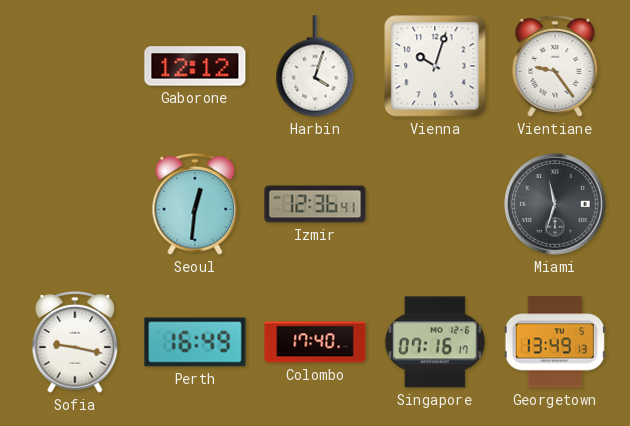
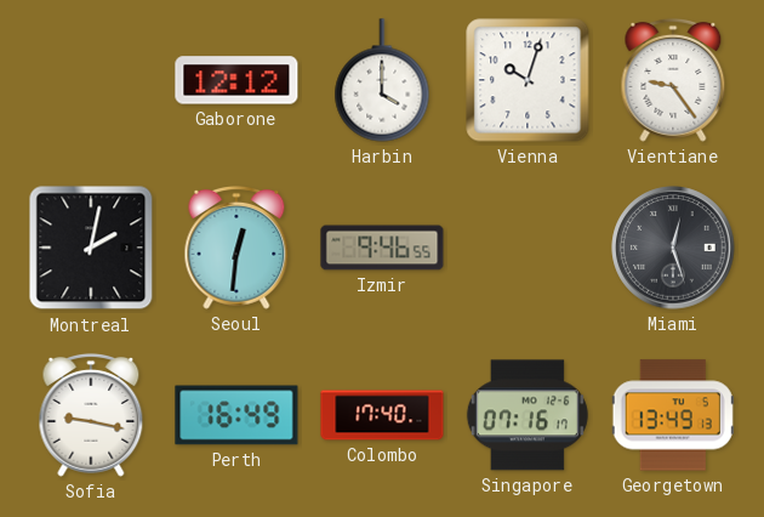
Harbin: 4:03 -> 4:00 (382, 80)
Montreal: none -> 2:02 (91, 248)
Izmir: 12:36 -> 9:46 (382, 248)
Miami: 11:33 -> 12:27 (673, 248)
